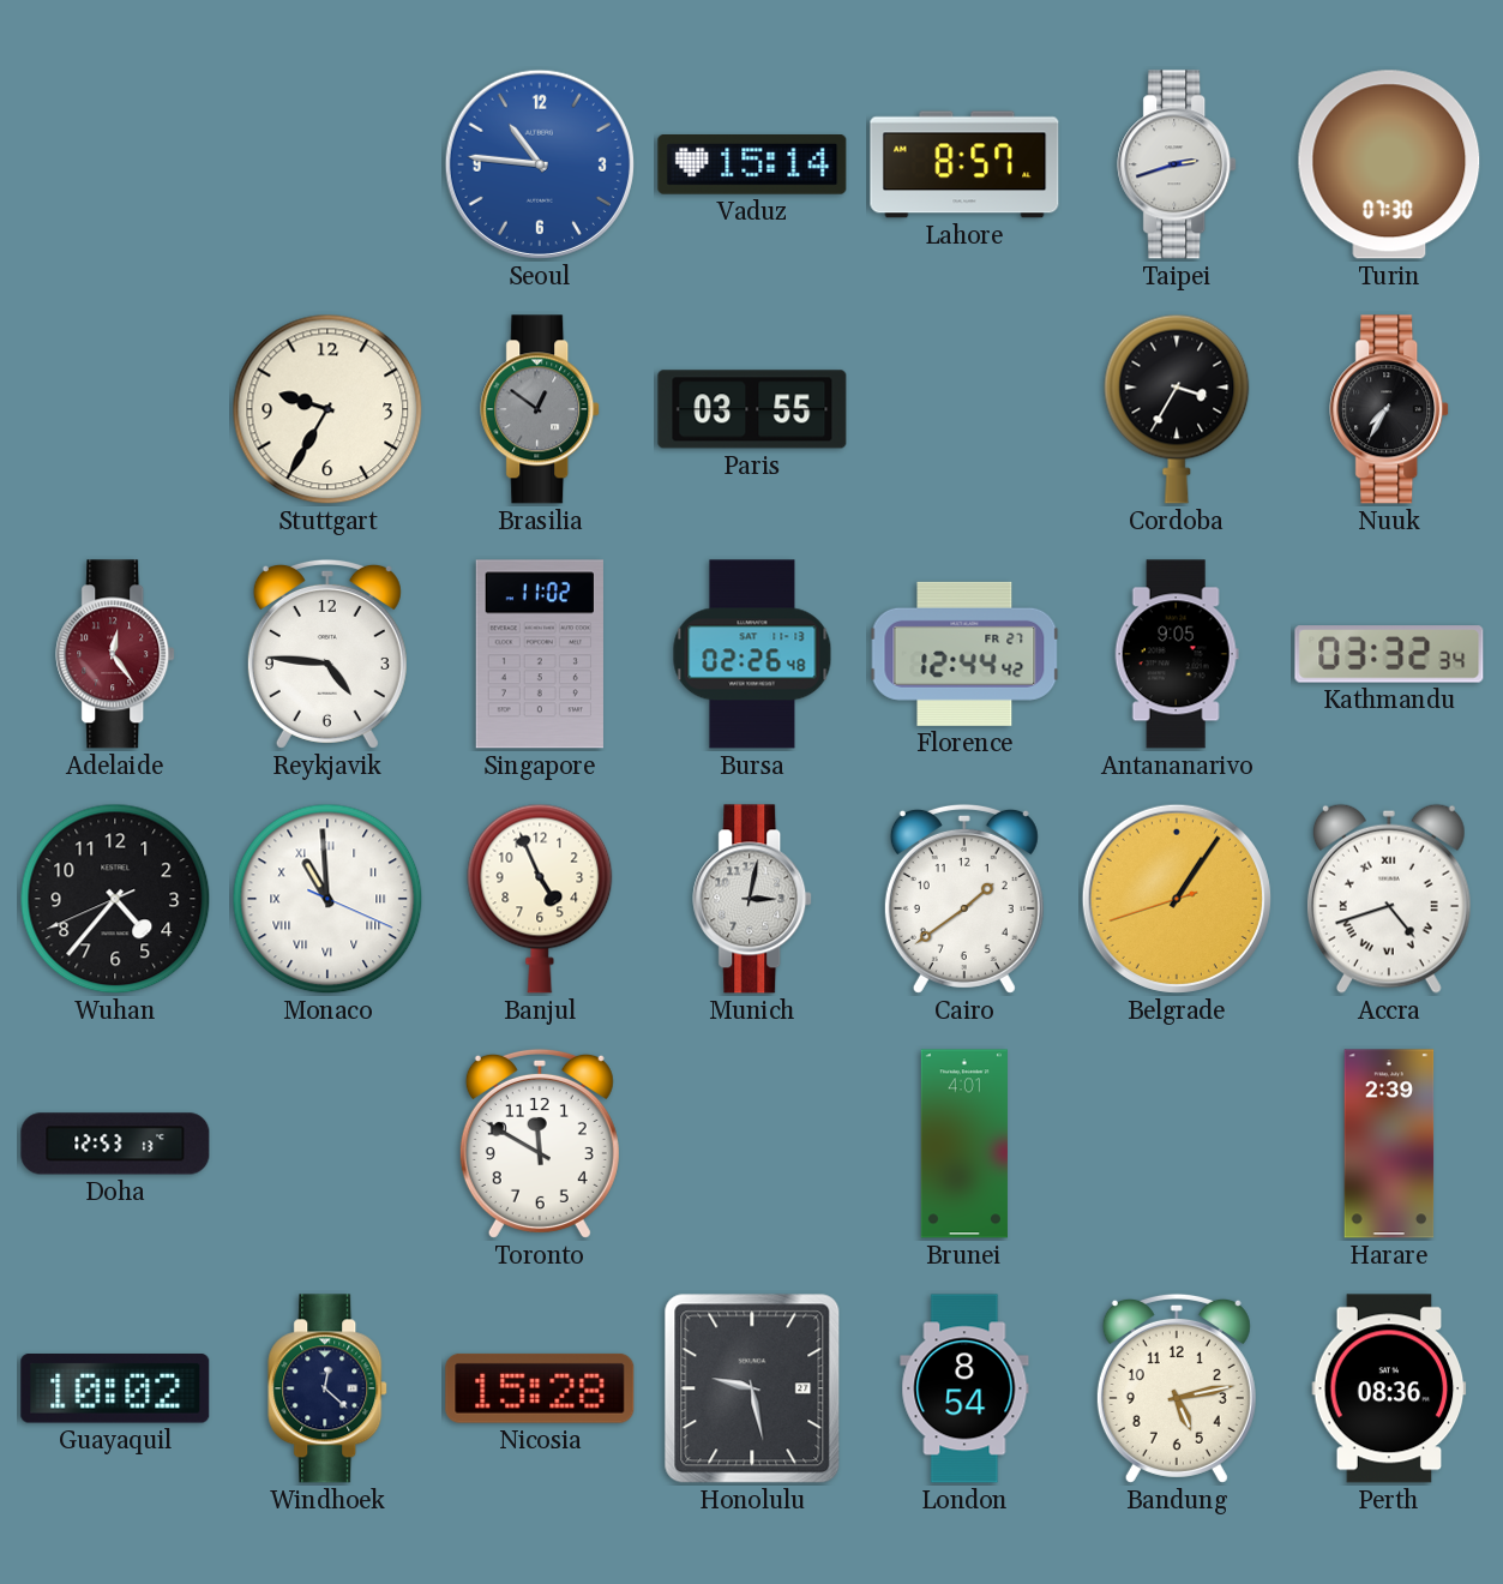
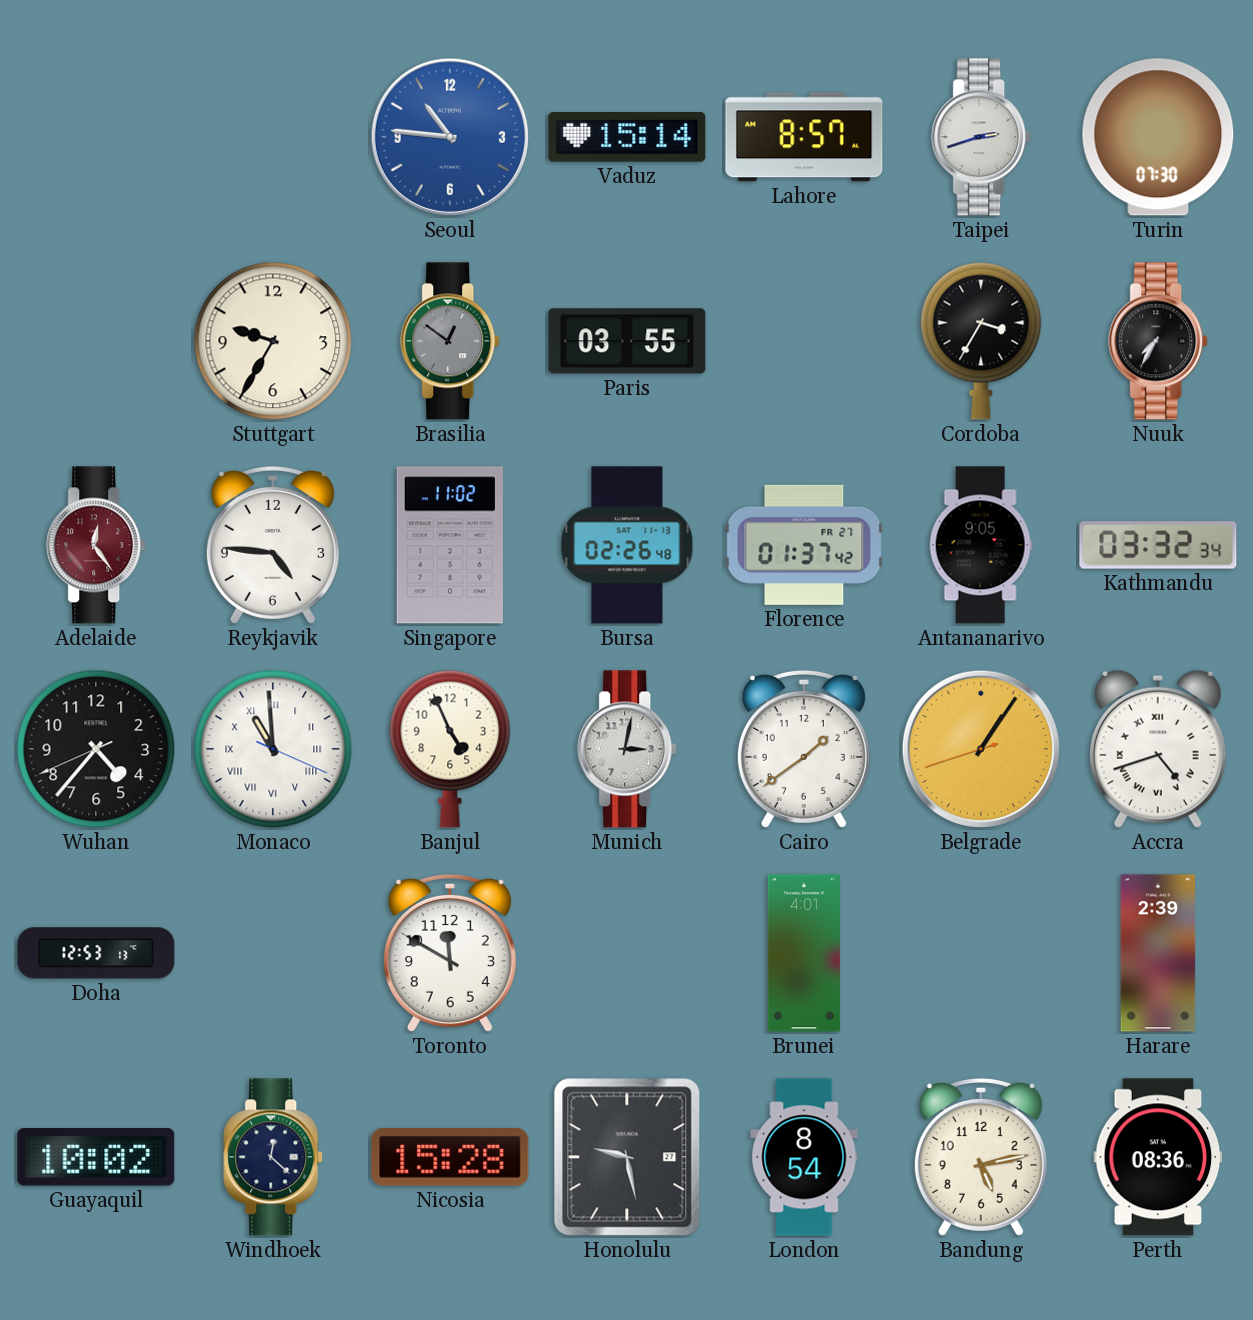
Florence: 12:44 -> 01:37 (804, 545)
